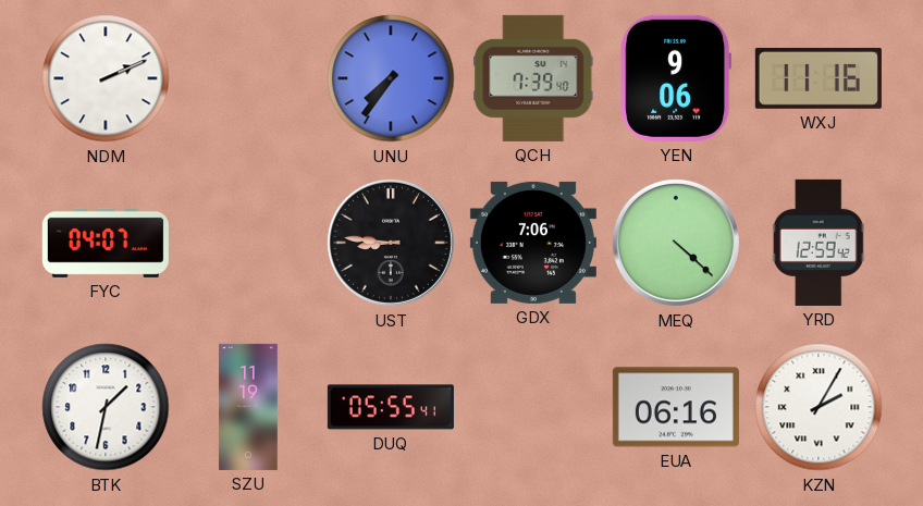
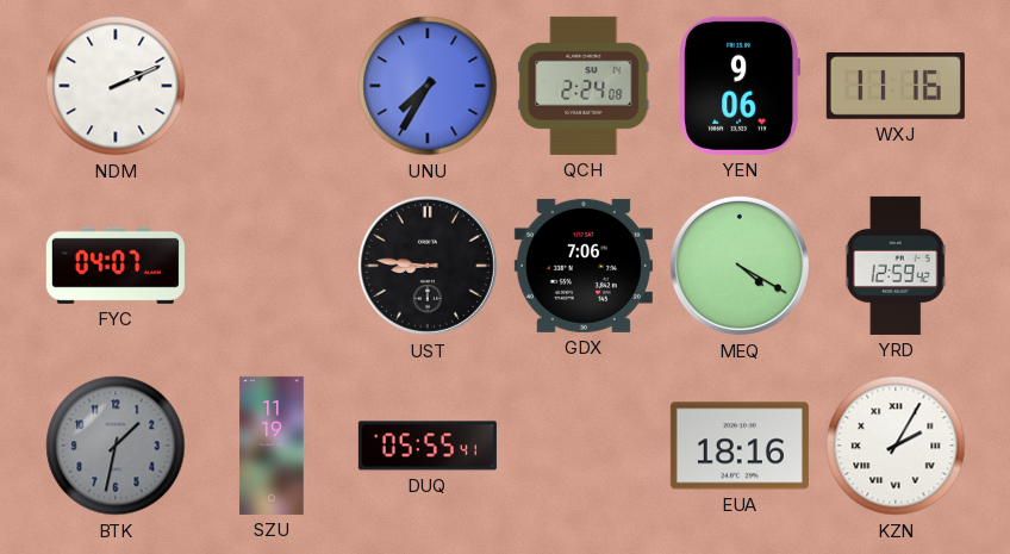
UNU: 7:36 -> 7:35 (428, 86)
QCH: 7:39 -> 2:24 (584, 86)
MEQ: 4:22 -> 4:20 (740, 266)
BTK dial: white -> grey (116, 446)
EUA: 06:16 -> 18:16 (740, 446)
